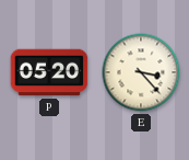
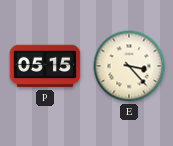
P: 05:20 -> 05:15 (45, 66)
